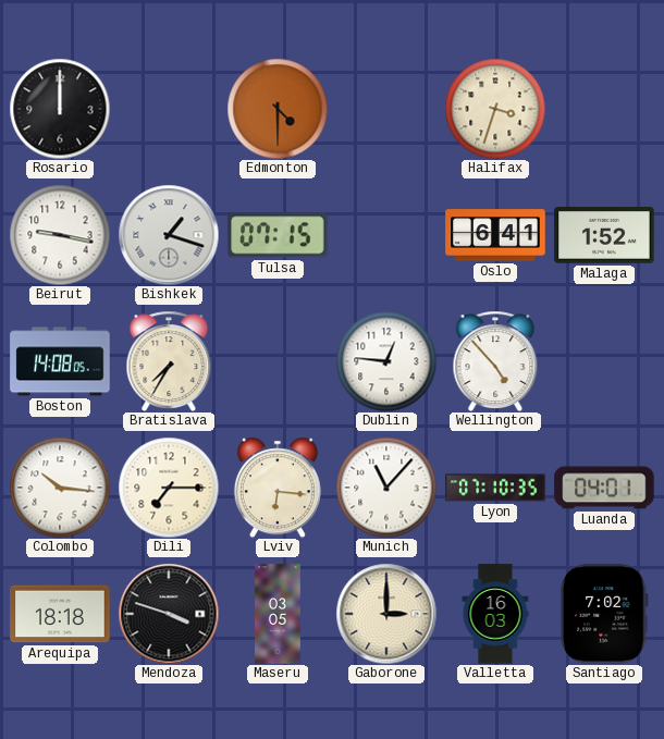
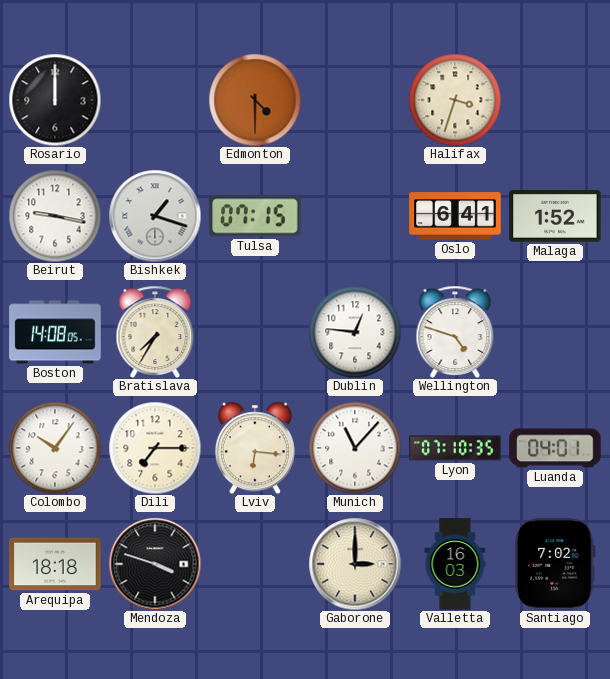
Wellington: 4:53 -> 4:48 (455, 332)
Colombo: 10:16 -> 10:06 (55, 448)
Maseru: 03:05 -> none (278, 614)
